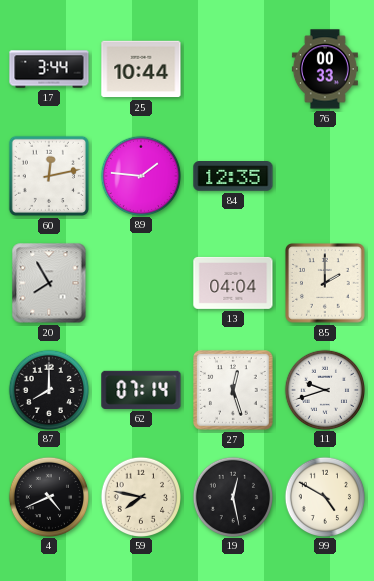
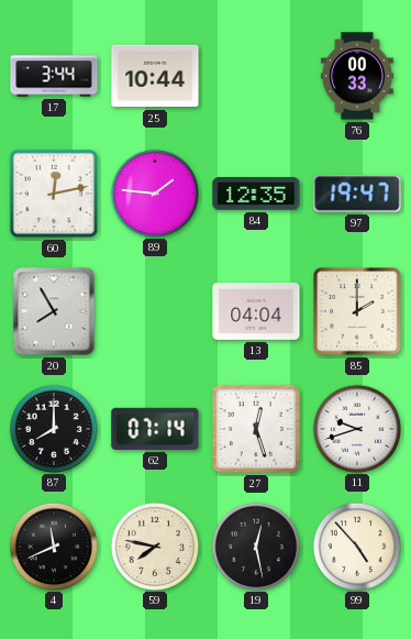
97: none -> 19:47 (357, 194)
4: 4:41 -> 11:41 (53, 546)
99: 4:50 -> 4:53 (356, 546)
